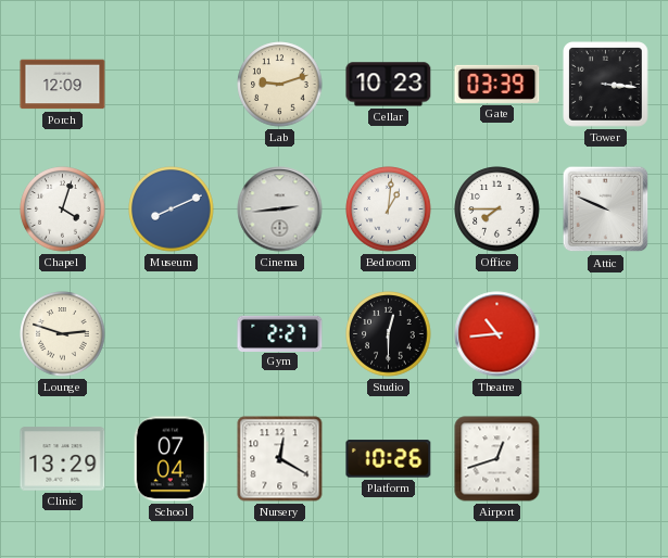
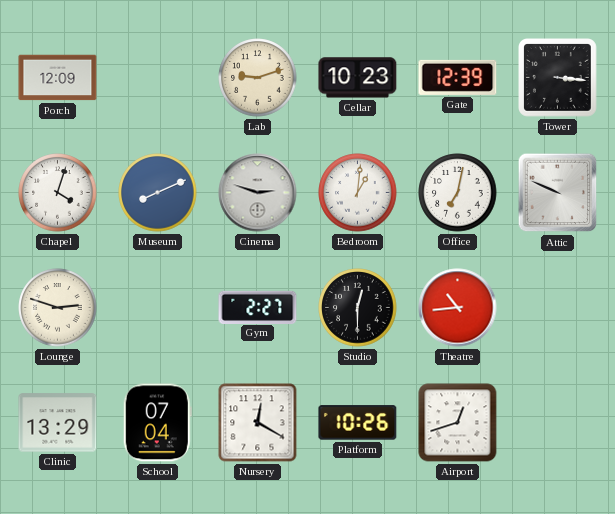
Gate: 03:39 -> 12:39 (458, 77)
Cinema: 2:44 -> 2:48 (258, 193)
Office: 7:45 -> 7:02 (458, 193)
